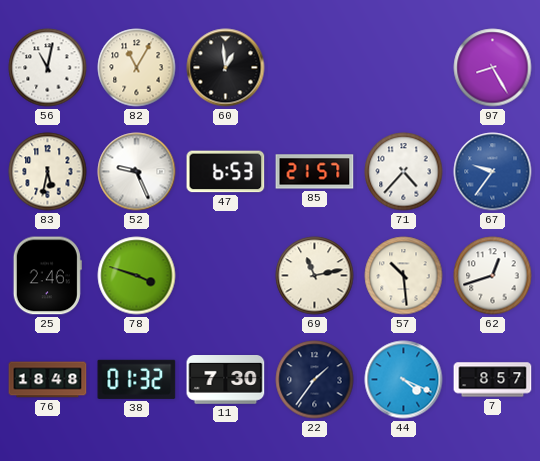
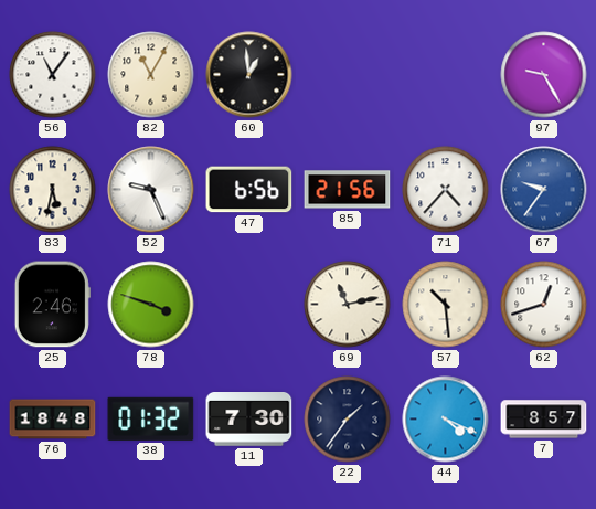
56: 11:02 -> 11:06 (53, 75)
97: 8:25 -> 9:25 (544, 75)
47: 6:53 -> 6:56 (249, 190)
85: 21:57 -> 21:56 (348, 190)
